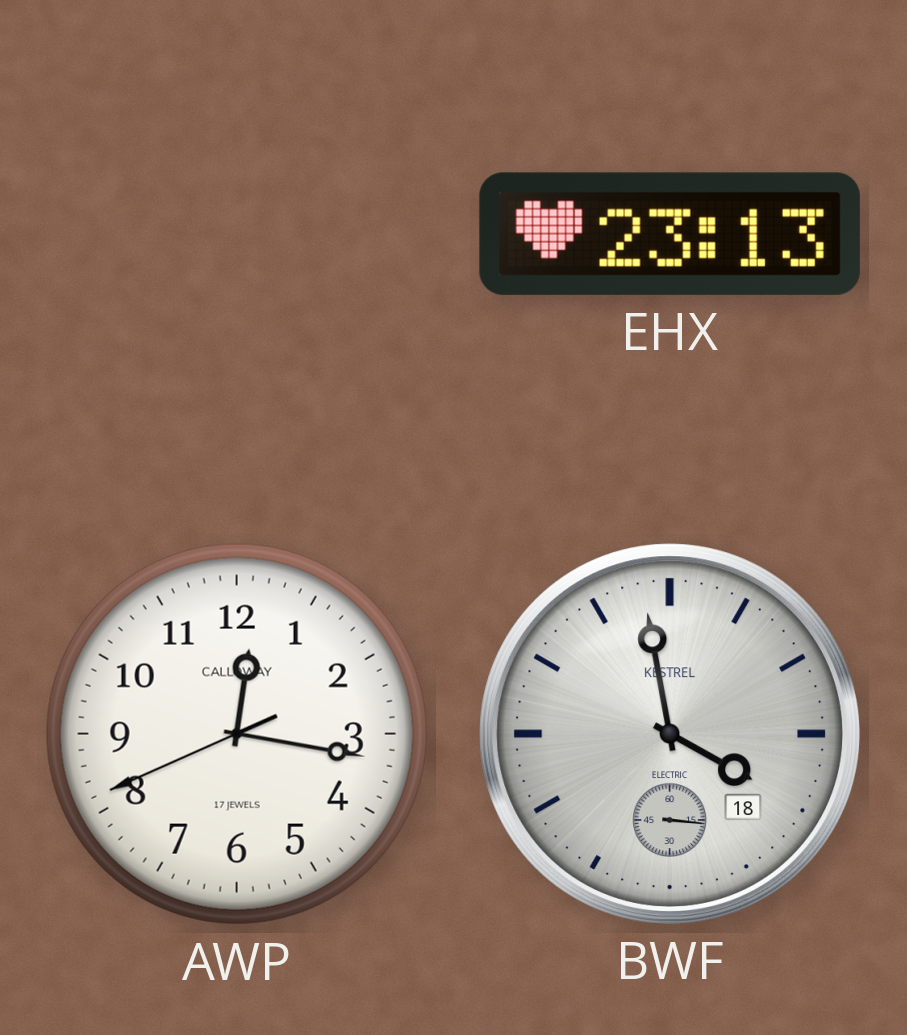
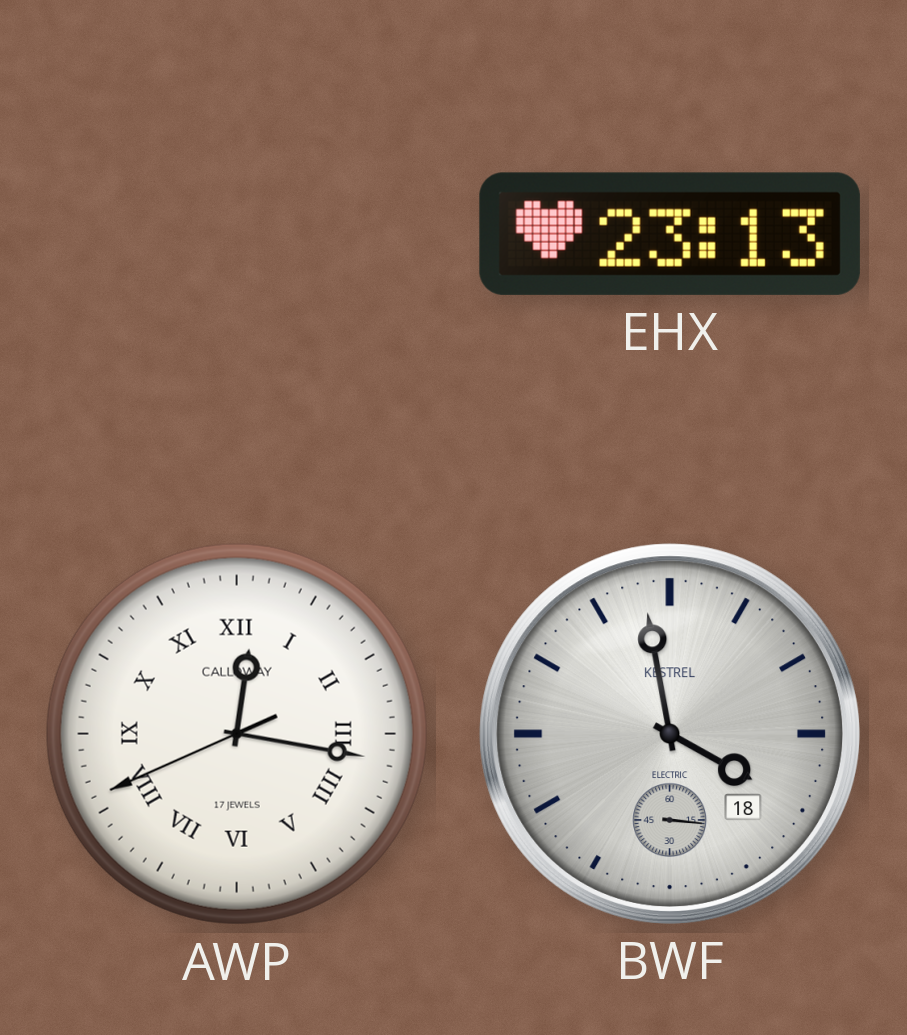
AWP numerals: Arabic -> Roman (237, 734)
